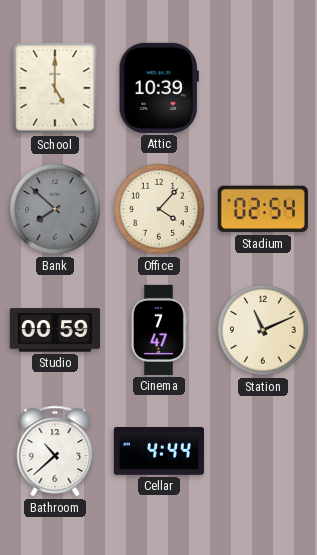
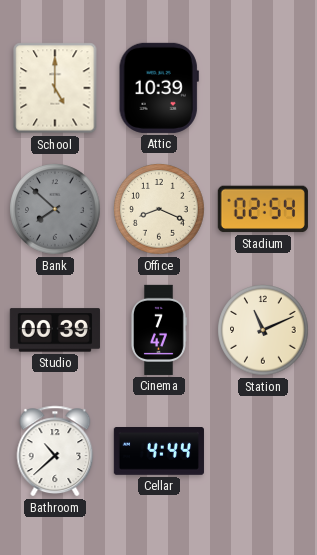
Office: 4:07 -> 8:19 (159, 209)
Studio: 00:59 -> 00:39 (55, 330)
